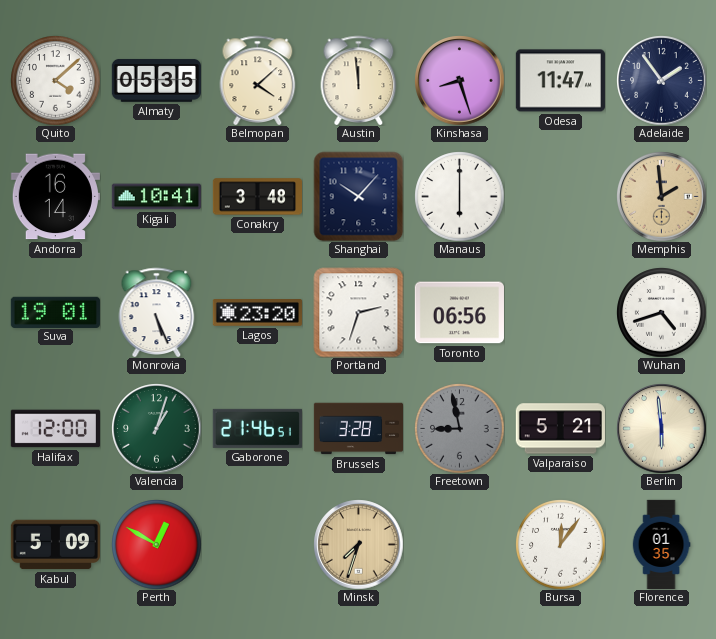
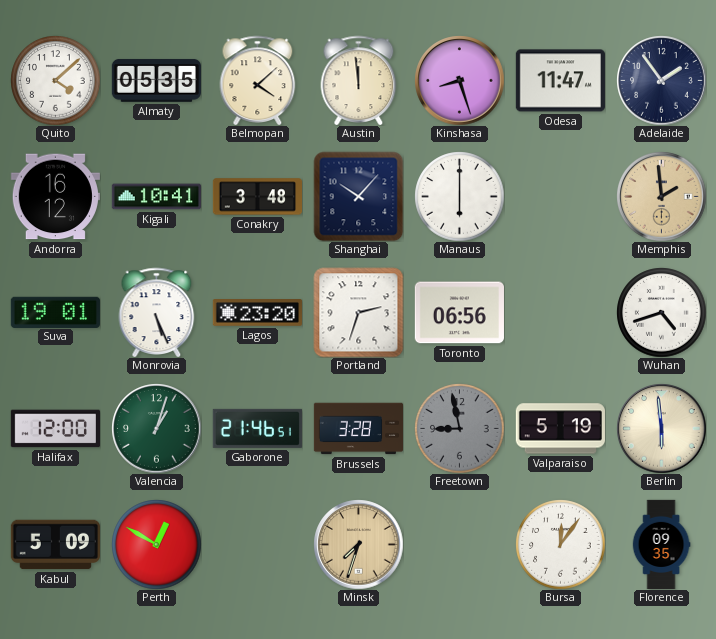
Andorra: 16:14 -> 16:12 (55, 197)
Valparaiso: 5:21 -> 5:19 (560, 429)
Florence: 01:35 -> 09:35 (661, 544)
